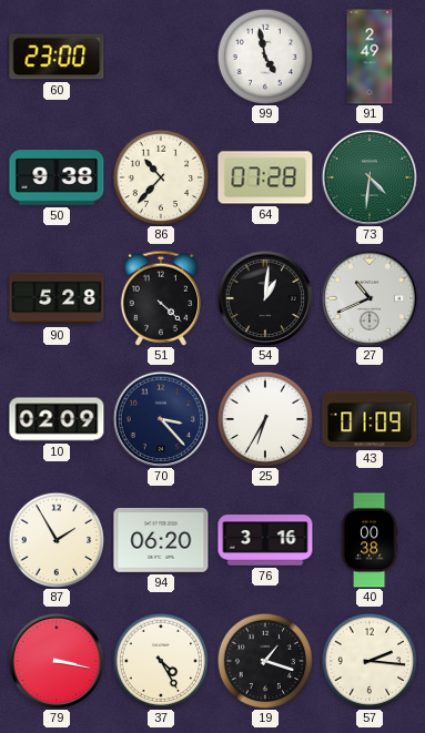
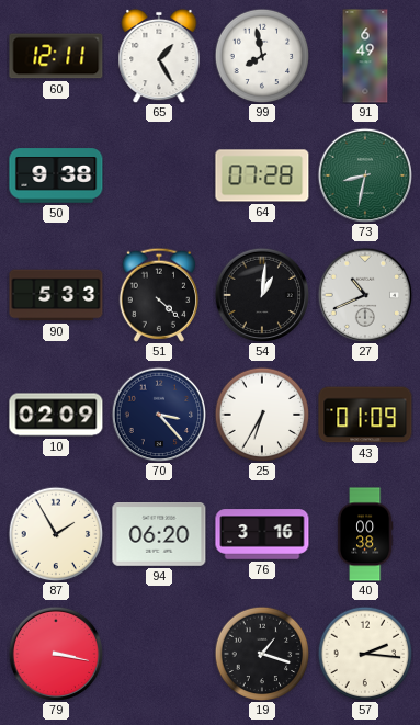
60: 23:00 -> 12:11 (56, 56)
65: none -> 1:25 (159, 56)
99: 4:58 -> 7:58 (262, 56)
91: 2:49 -> 6:49 (365, 56)
86: 10:37 -> none (161, 177)
73: 4:31 -> 8:32 (364, 174)
90: 5:28 -> 5:33 (56, 295)
37: 4:25 -> none (161, 661)
